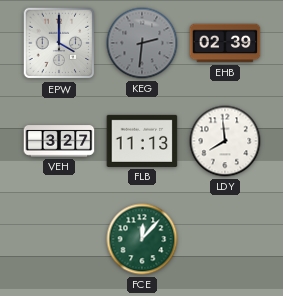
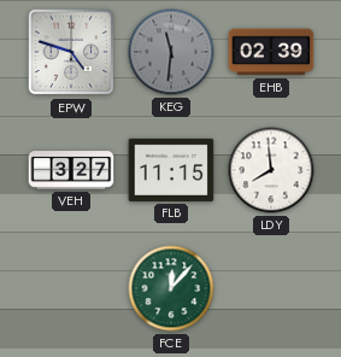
EPW: 4:00 -> 4:48 (71, 52)
KEG: 2:31 -> 11:31 (171, 52)
FLB: 11:13 -> 11:15 (171, 170)
